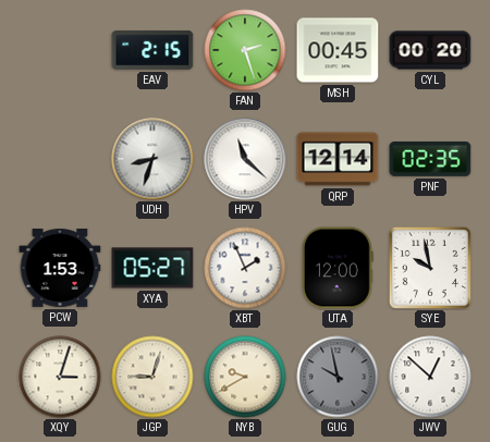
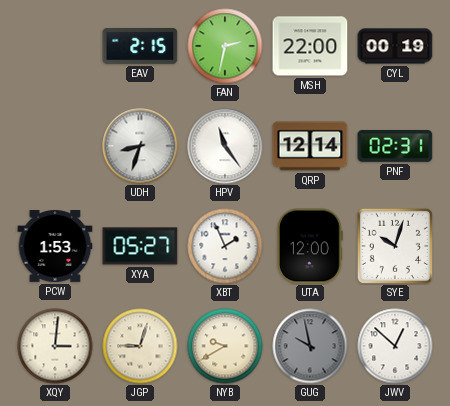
FAN: 2:27 -> 2:32 (225, 46)
MSH: 00:45 -> 22:00 (310, 46)
CYL: 00:20 -> 00:19 (395, 46)
HPV: 11:22 -> 11:24 (225, 146)
PNF: 02:35 -> 02:31 (395, 146)
SYE: 9:58 -> 10:03 (395, 246)
XQY: 3:03 -> 3:01 (55, 346)
